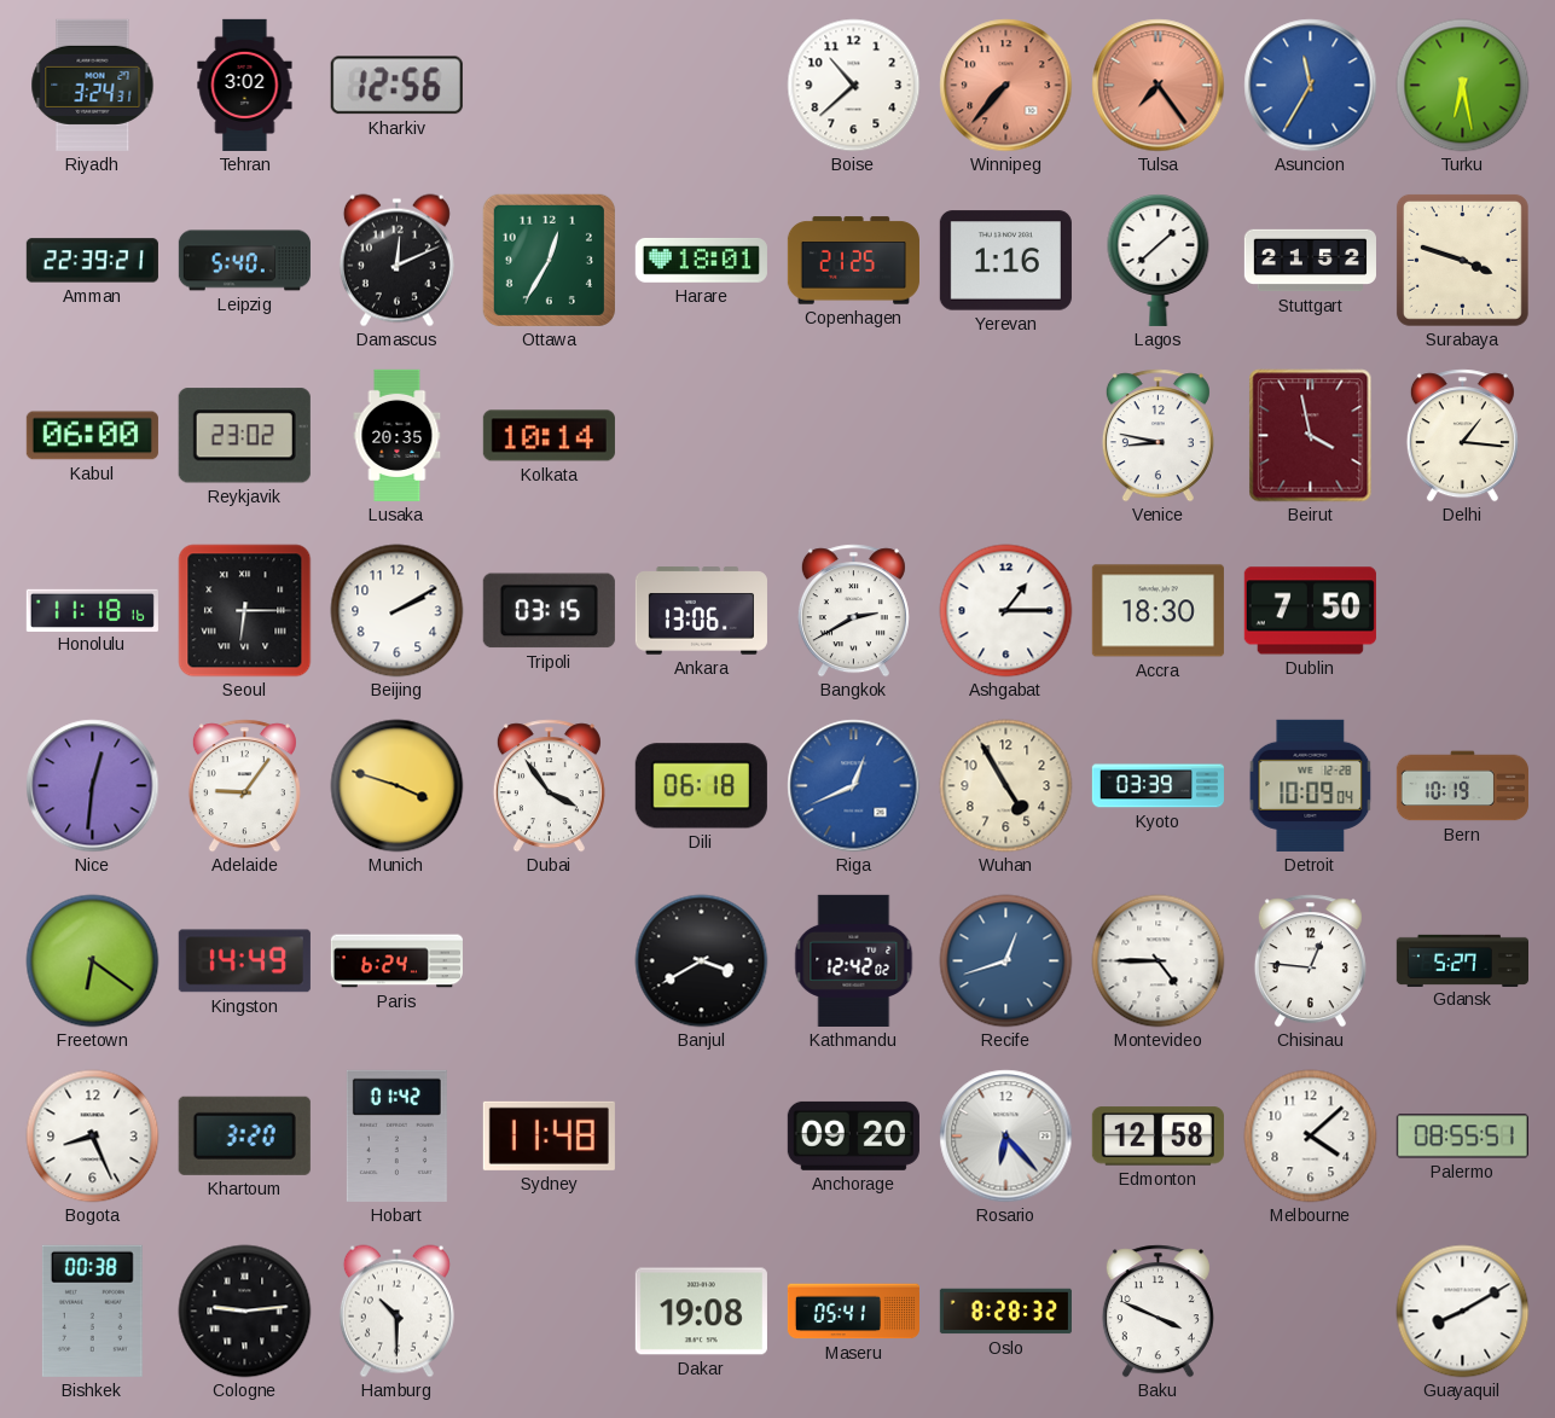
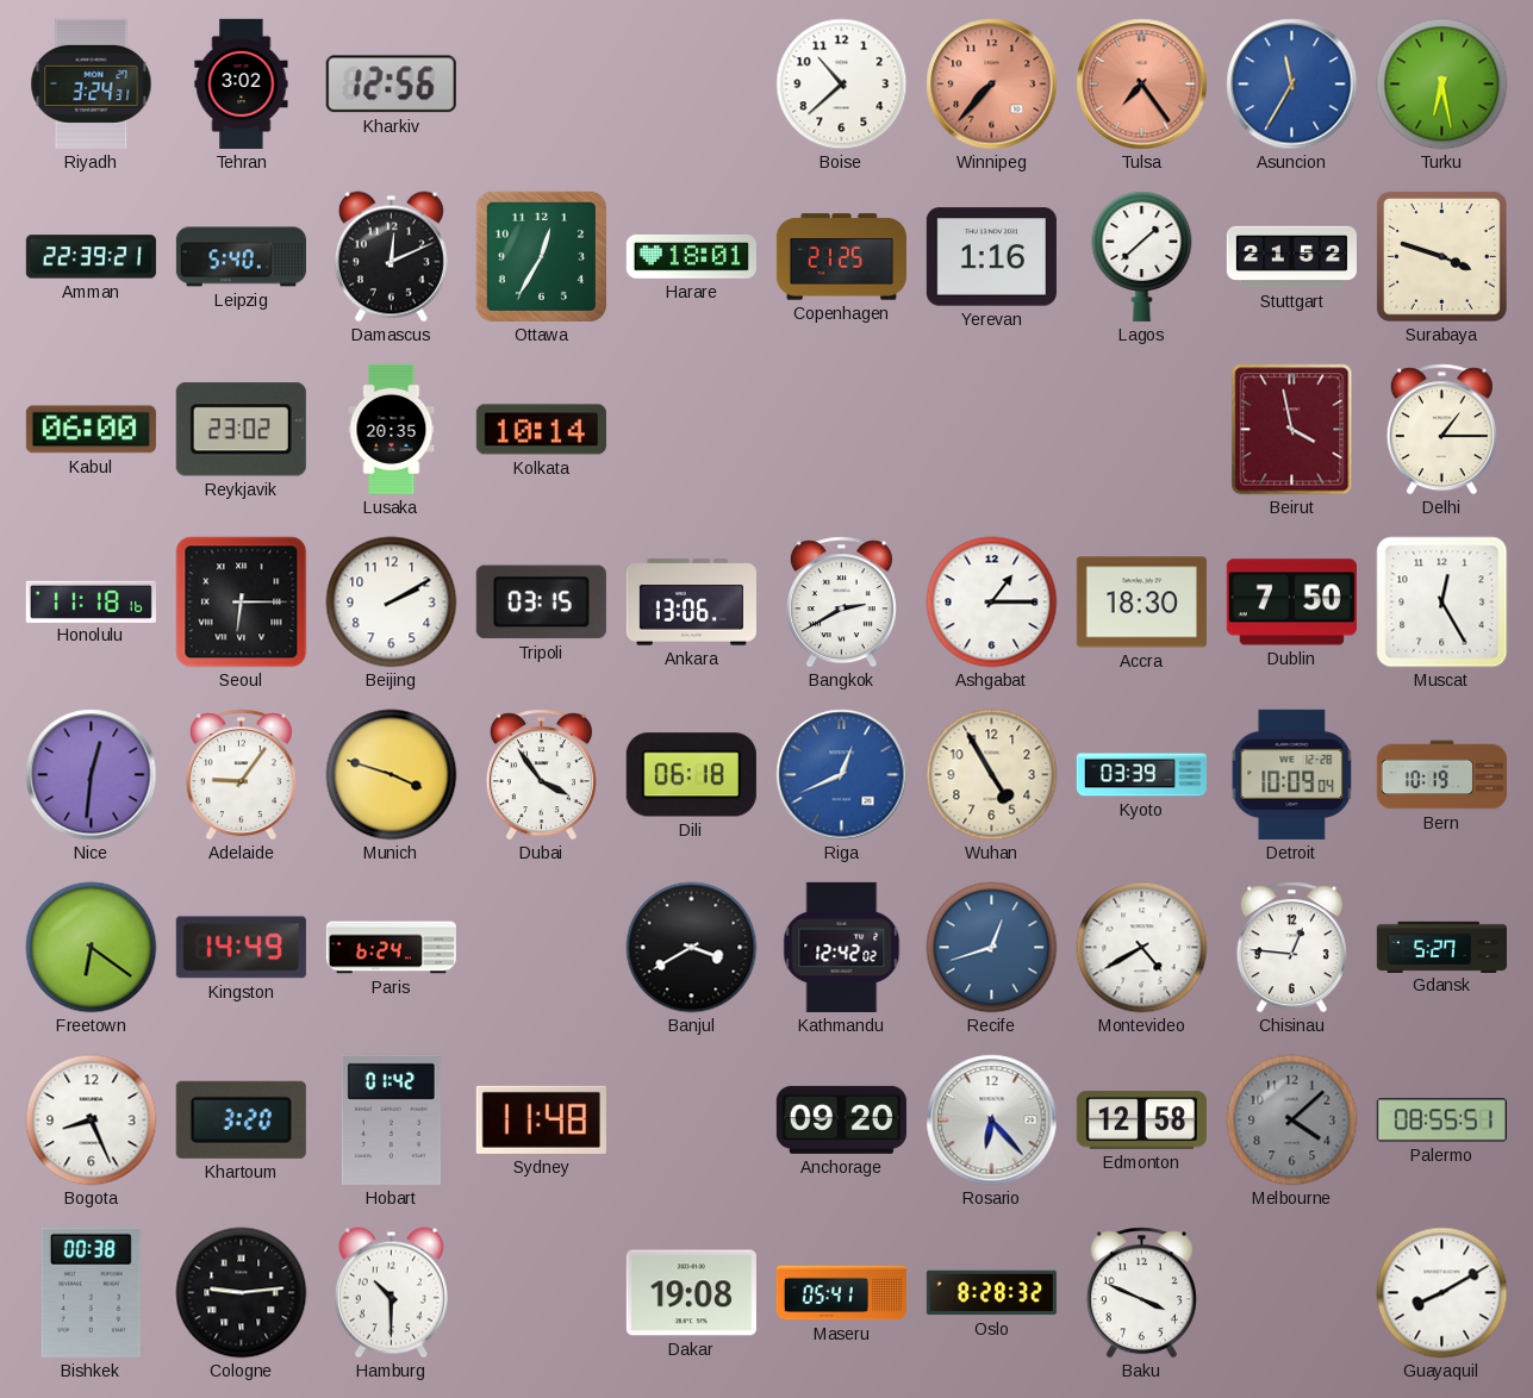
Venice: 8:47 -> none (1157, 436)
Delhi: 1:16 -> 1:15 (1441, 430)
Muscat: none -> 12:25 (1442, 603)
Montevideo: 4:45 -> 4:40 (1142, 948)
Melbourne dial: white -> grey (1292, 1121)
